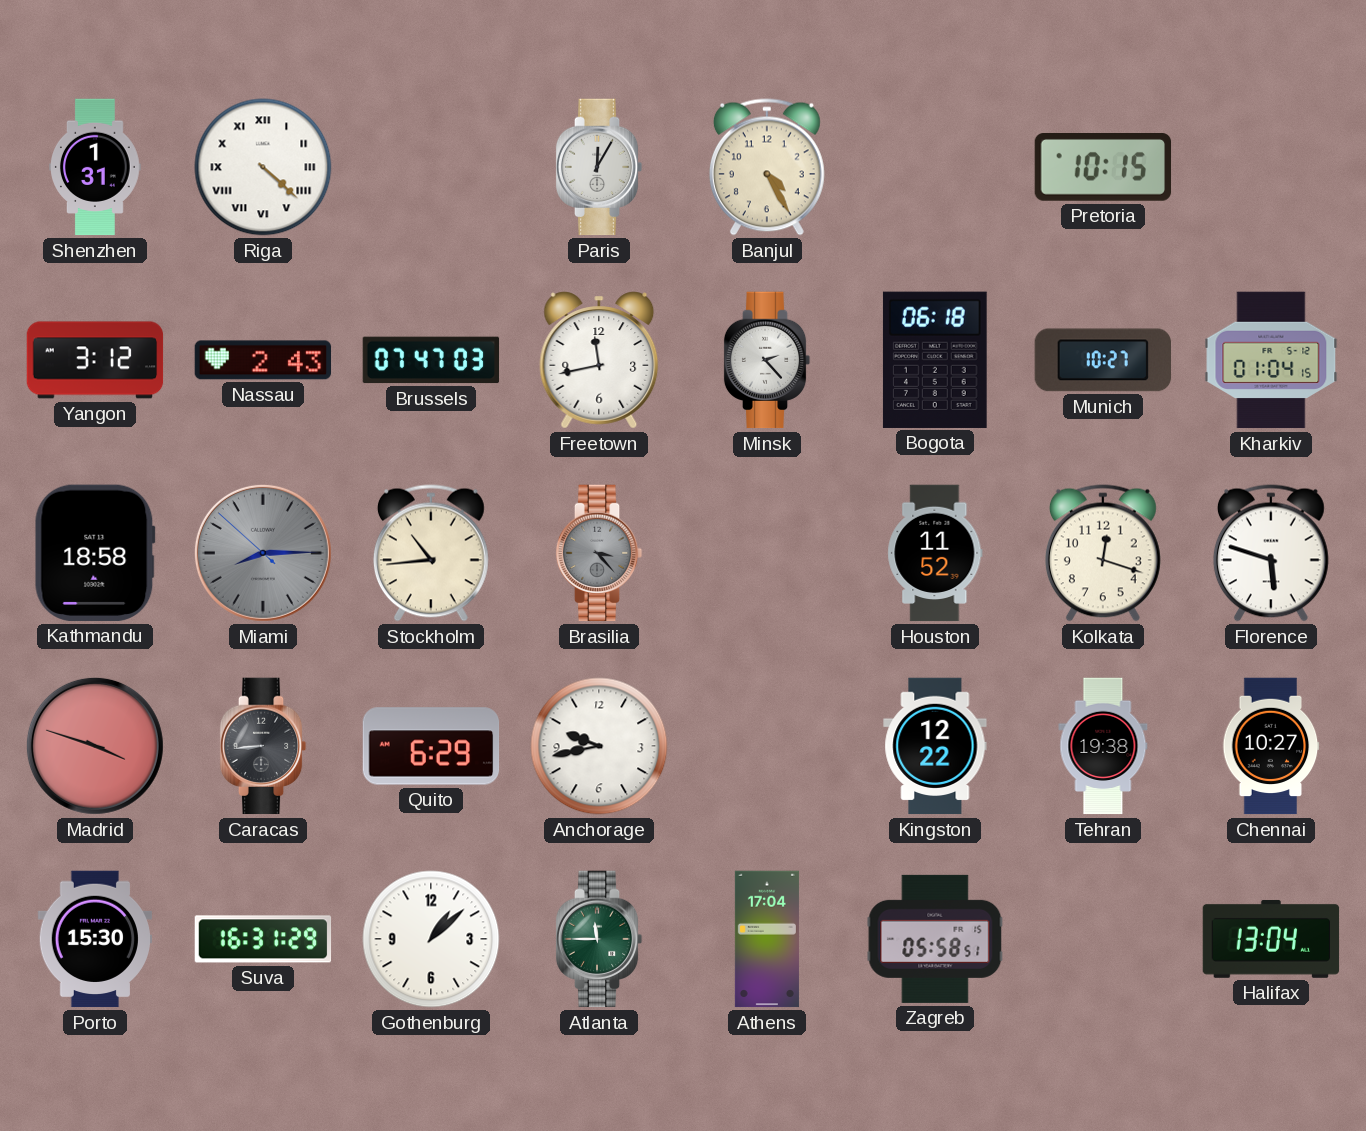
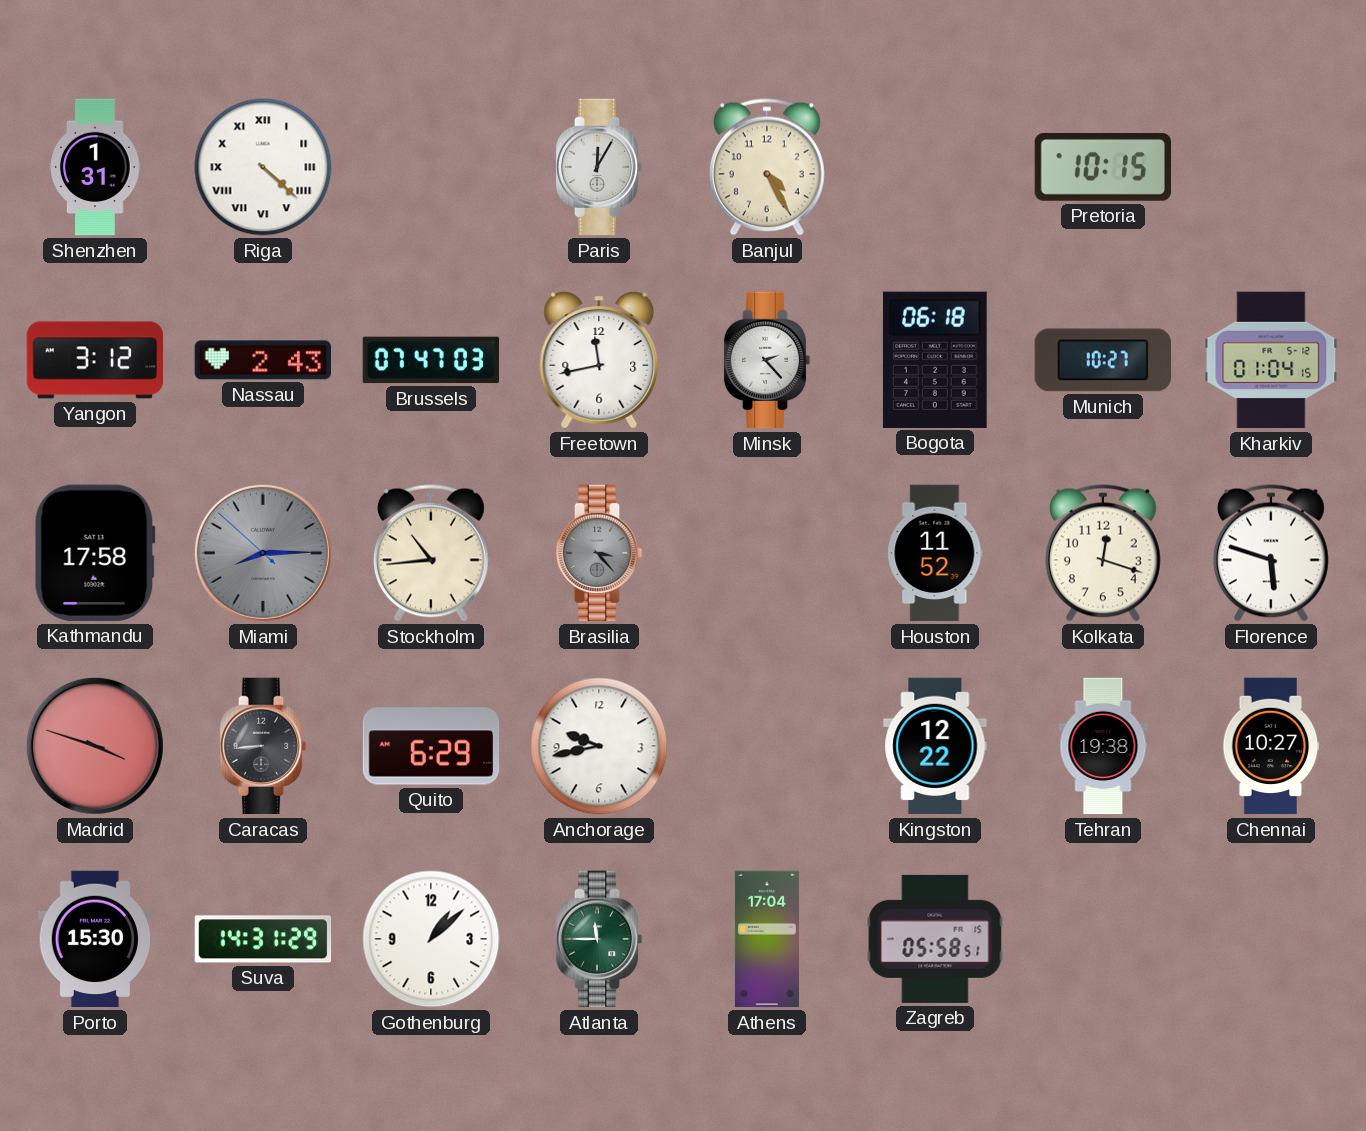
Kathmandu: 18:58 -> 17:58 (95, 553)
Suva: 16:31 -> 14:31 (263, 939)
Halifax: 13:04 -> none (1271, 939)
